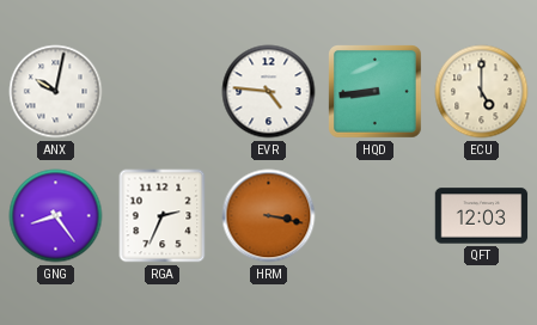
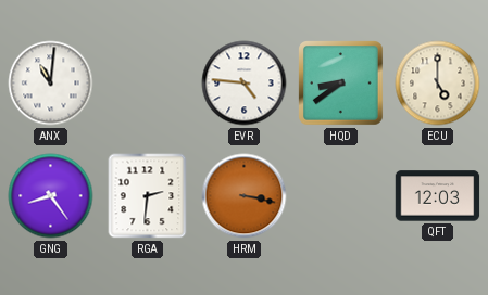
ANX: 10:02 -> 11:01 (51, 84)
HQD: 8:44 -> 8:39 (341, 84)
RGA: 2:34 -> 2:31 (148, 196)
